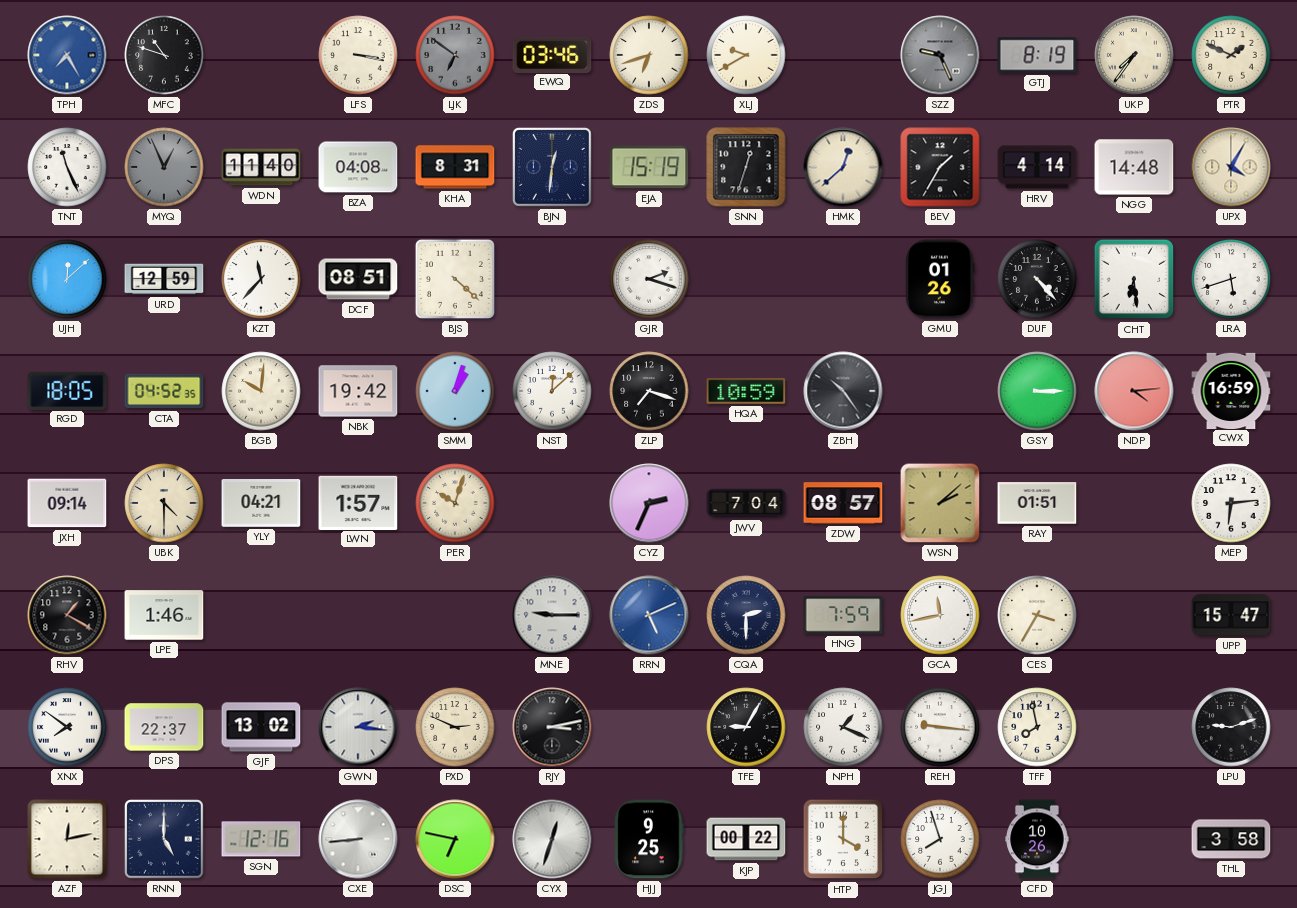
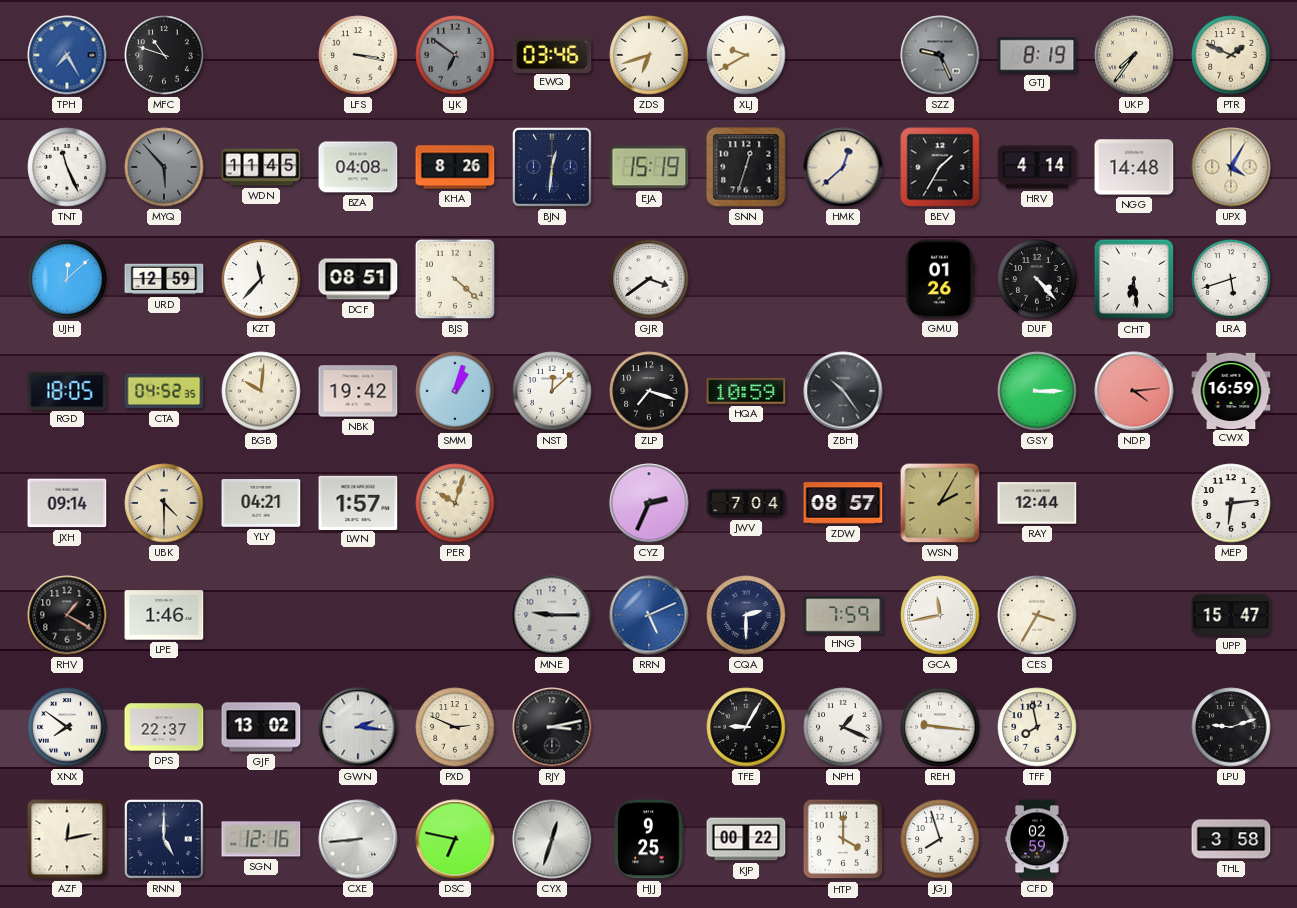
MYQ: 12:56 -> 5:53 (164, 167)
WDN: 11:40 -> 11:45 (261, 167)
KHA: 8:31 -> 8:26 (455, 167)
GJR: 2:18 -> 3:39 (649, 279)
WSN: 2:08 -> 2:05 (940, 503)
RAY: 01:51 -> 12:44 (1037, 503)
CFD: 10:26 -> 02:59 (1037, 839)
